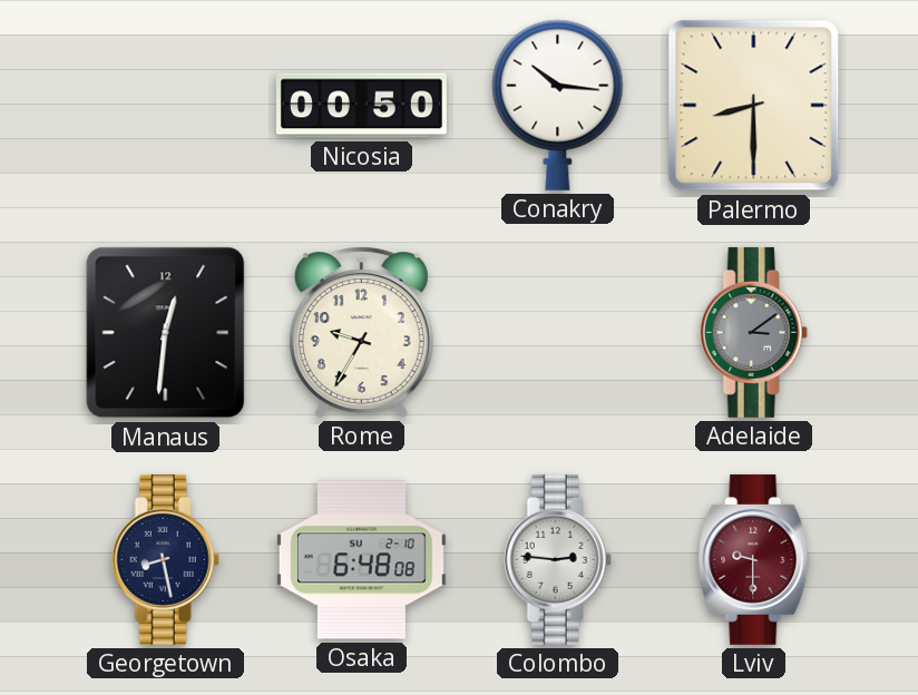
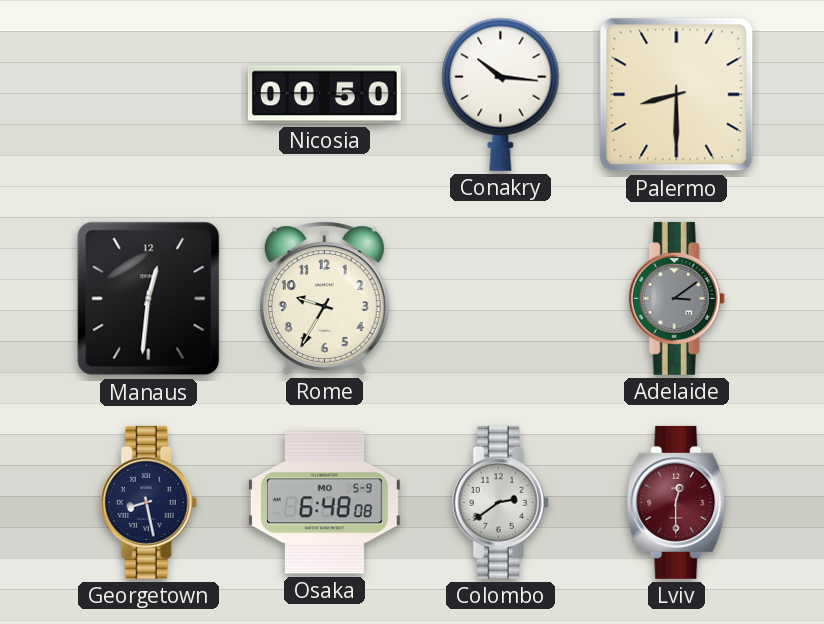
Osaka date: SU 2-10 -> MO 5-9 (324, 503)
Colombo: 2:46 -> 2:39 (500, 502)
Lviv: 9:30 -> 12:30 (677, 502)
